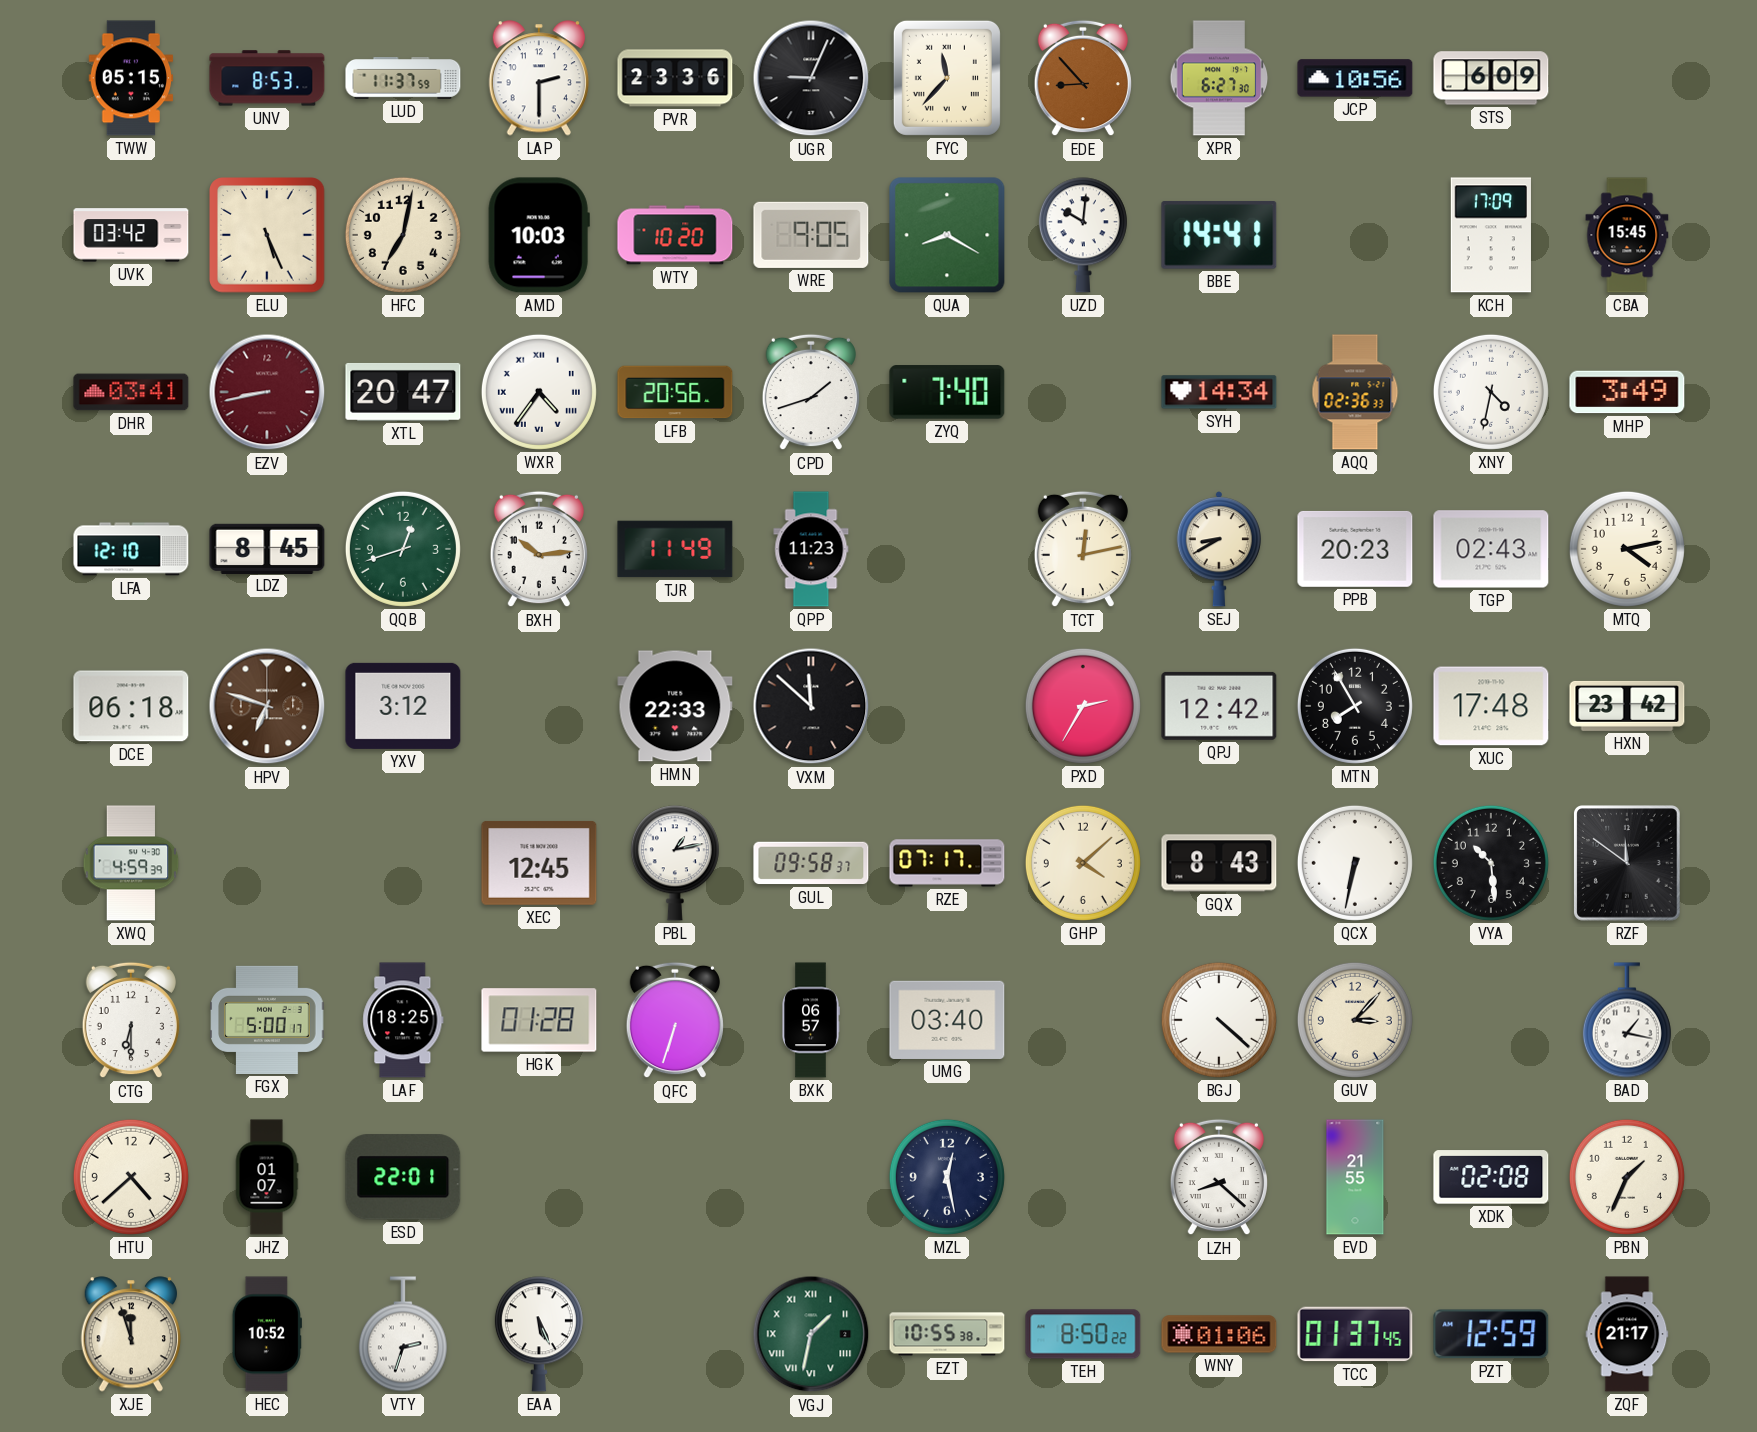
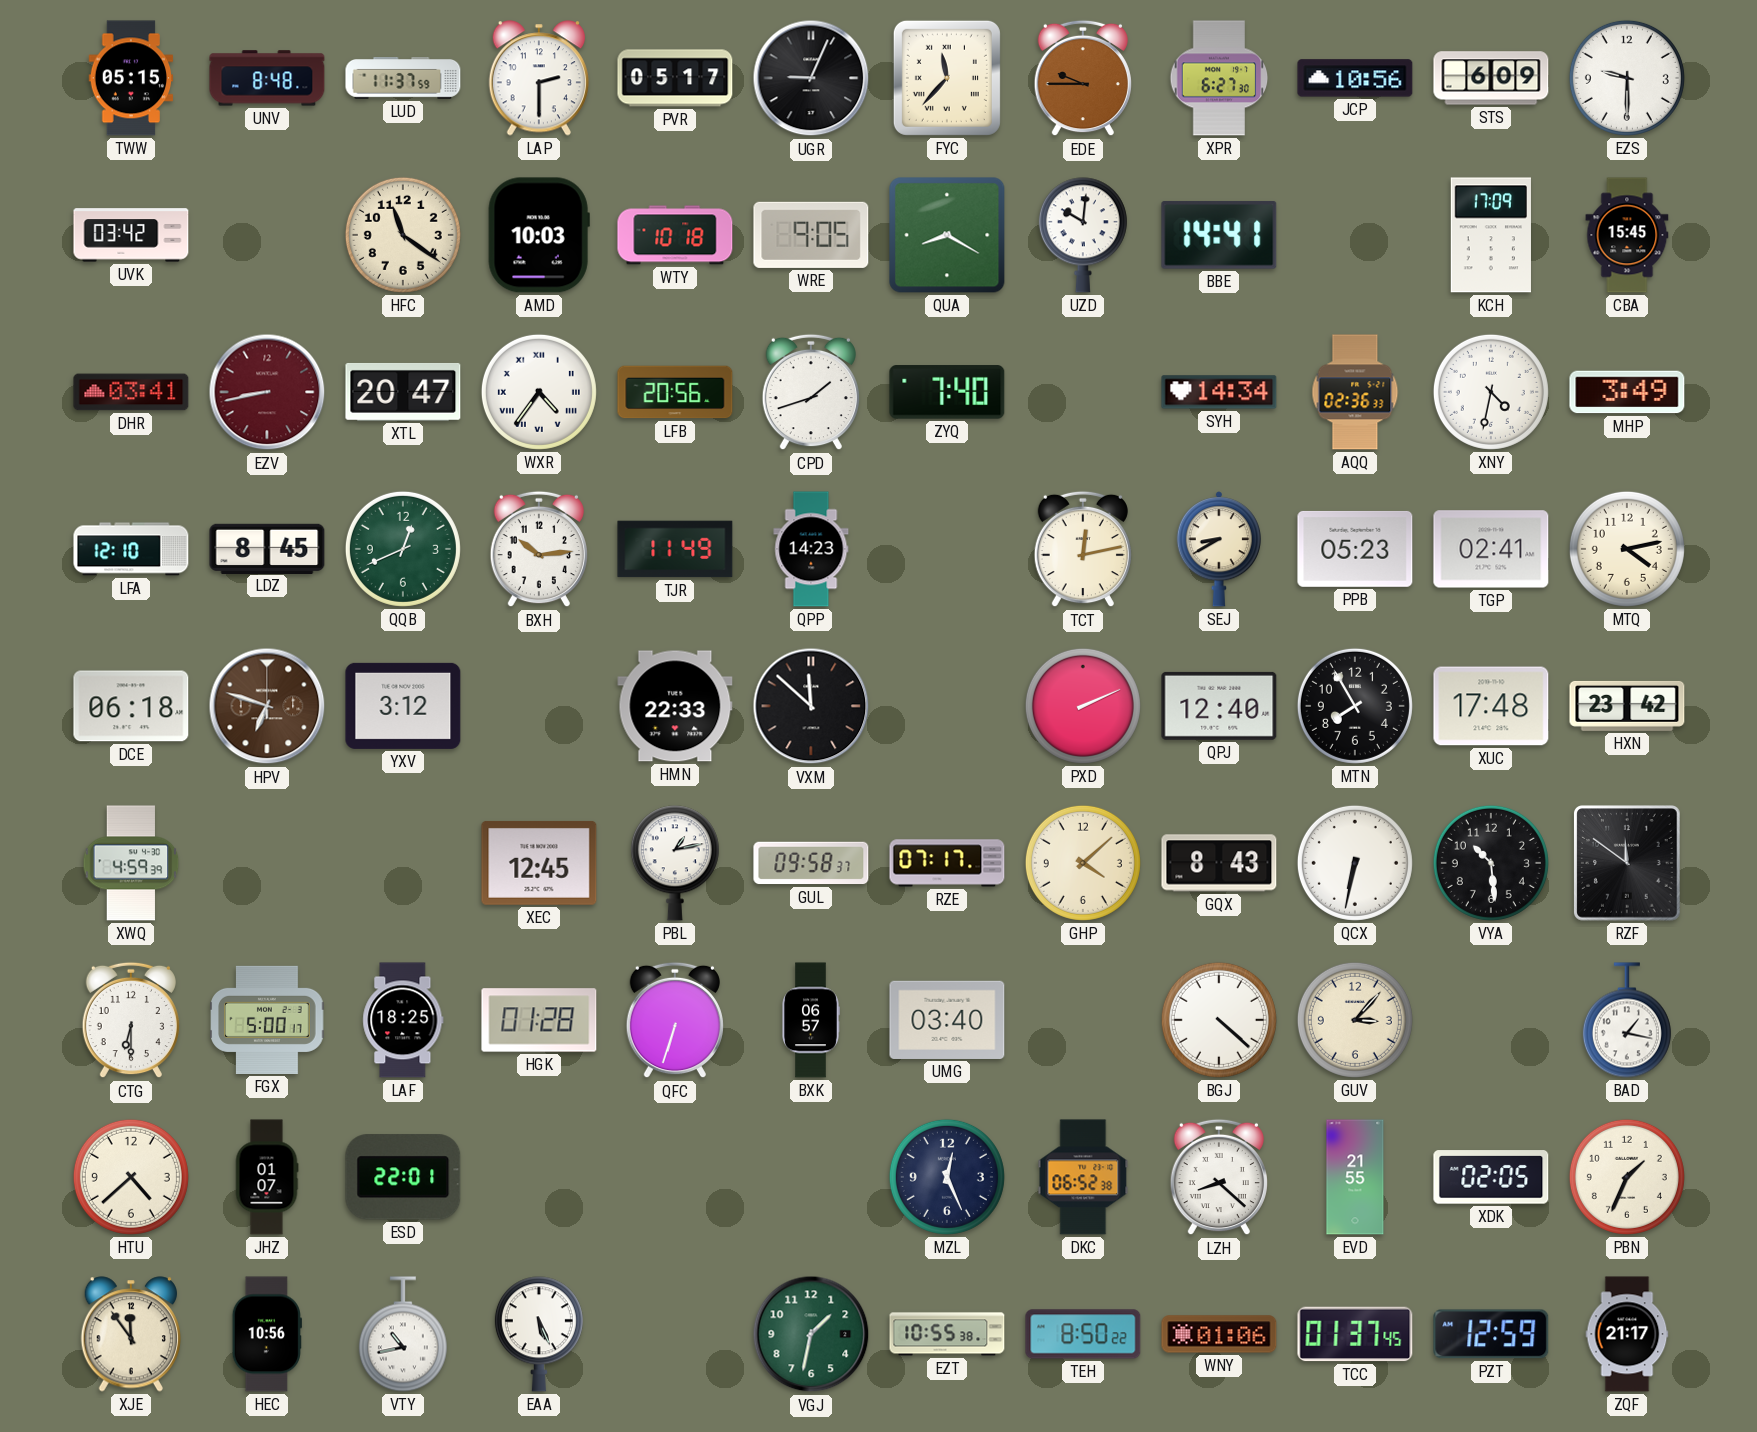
UNV: 8:53 -> 8:48 (267, 78)
PVR: 23:36 -> 05:17 (675, 78)
EDE: 8:53 -> 9:45 (1083, 78)
EZS: none -> 9:30 (1627, 78)
ELU: 5:26 -> none (268, 236)
HFC: 7:02 -> 11:21 (403, 235)
WTY: 10:20 -> 10:18 (675, 235)
QQB: 12:42 -> 12:41 (403, 549)
QPP: 11:23 -> 14:23 (811, 549)
PPB: 20:23 -> 05:23 (1355, 549)
TGP: 02:43 -> 02:41 (1491, 549)
PXD: 2:35 -> 2:11 (1083, 706)
QPJ: 12:42 -> 12:40 (1219, 706)
MZL: 12:28 -> 12:26 (947, 1177)
DKC: none -> 06:52 (1083, 1177)
XDK: 02:08 -> 02:05 (1491, 1177)
XJE: 11:57 -> 11:54 (130, 1334)
HEC: 10:52 -> 10:56 (267, 1334)
VTY: 2:33 -> 10:43 (403, 1334)
VGJ numerals: Roman -> Arabic (811, 1334)
